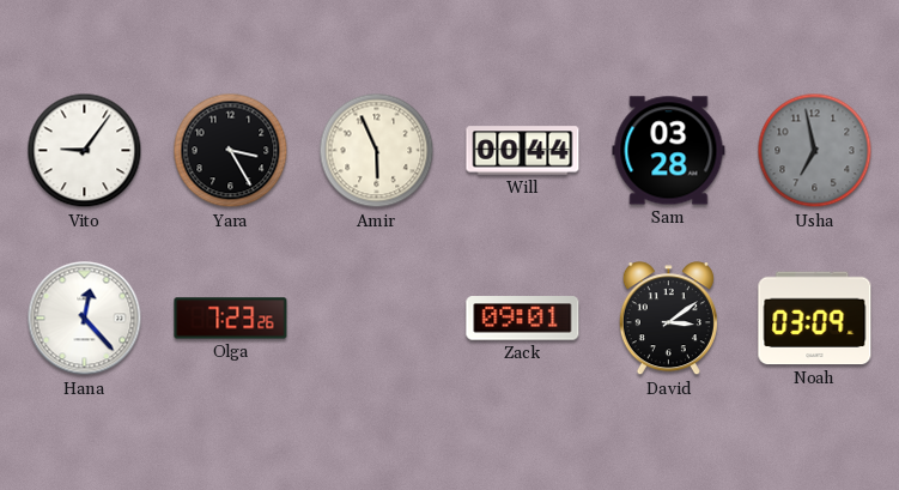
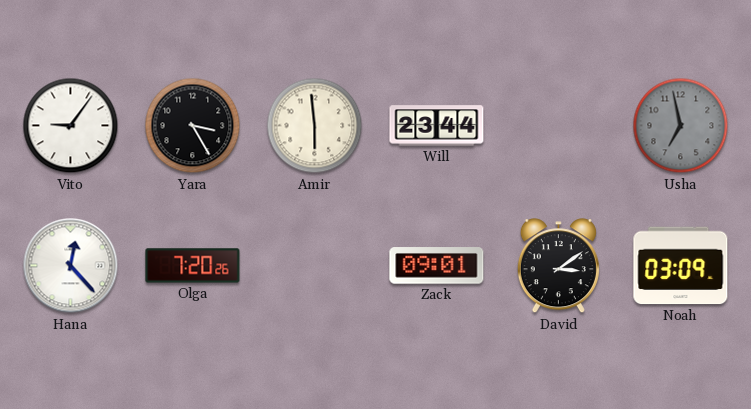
Amir: 5:56 -> 5:59 (315, 126)
Will: 00:44 -> 23:44 (437, 126)
Sam: 03:28 -> none (669, 151)
Olga: 7:23 -> 7:20 (193, 266)
